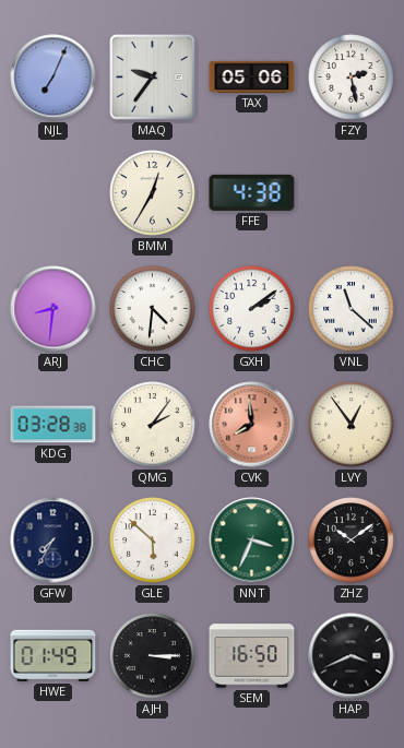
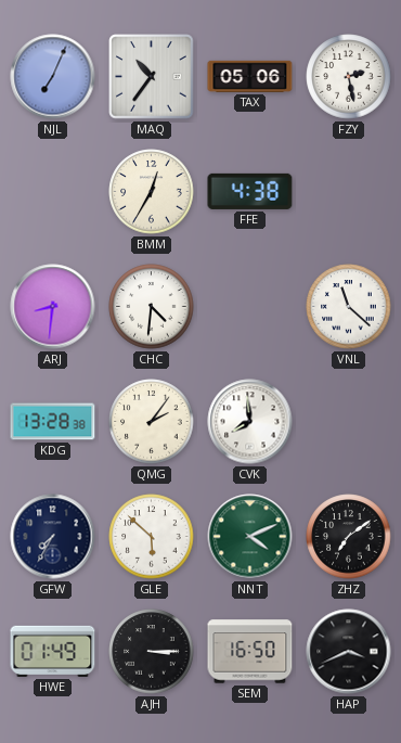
MAQ: 9:36 -> 10:36 (152, 77)
GXH: 2:09 -> none (252, 309)
KDG: 03:28 -> 13:28 (53, 422)
CVK dial: salmon -> white (250, 422)
LVY: 12:54 -> none (352, 425)
NNT: 3:34 -> 4:11 (250, 537)
ZHZ: 10:09 -> 7:09 (349, 537)
